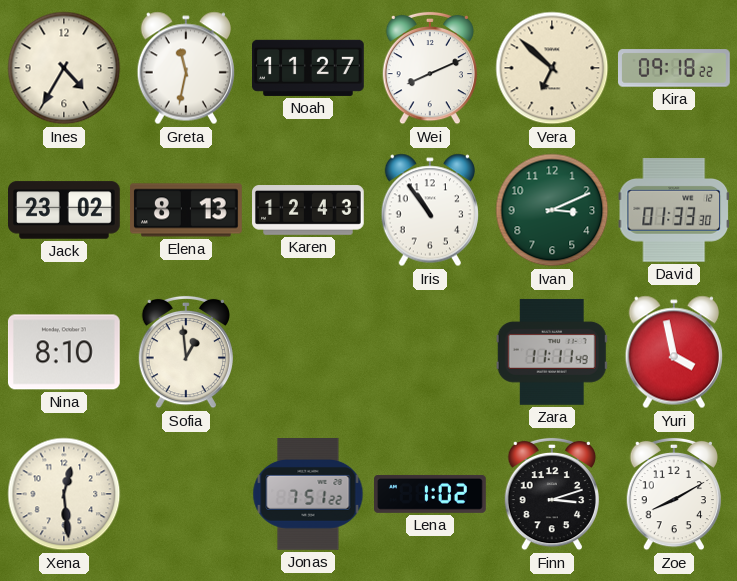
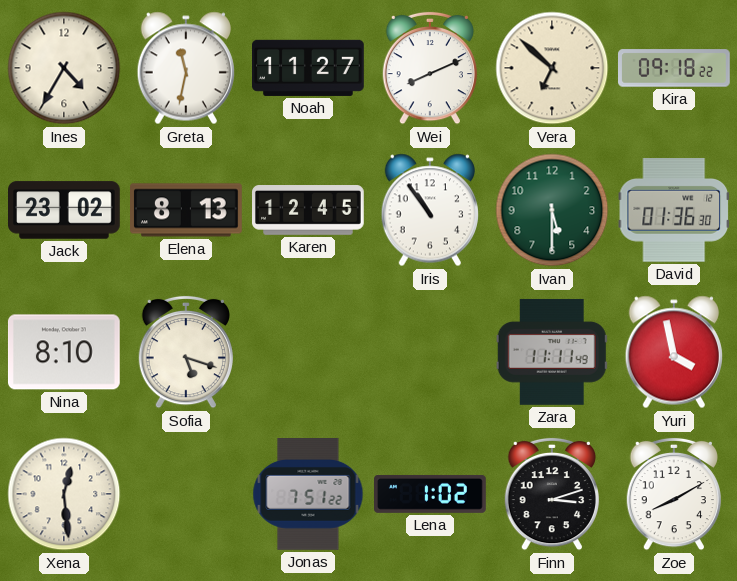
Karen: 12:43 -> 12:45 (309, 211)
Ivan: 3:11 -> 5:30 (552, 210)
David: 01:33 -> 01:36 (674, 210)
Sofia: 12:59 -> 5:18 (185, 352)
